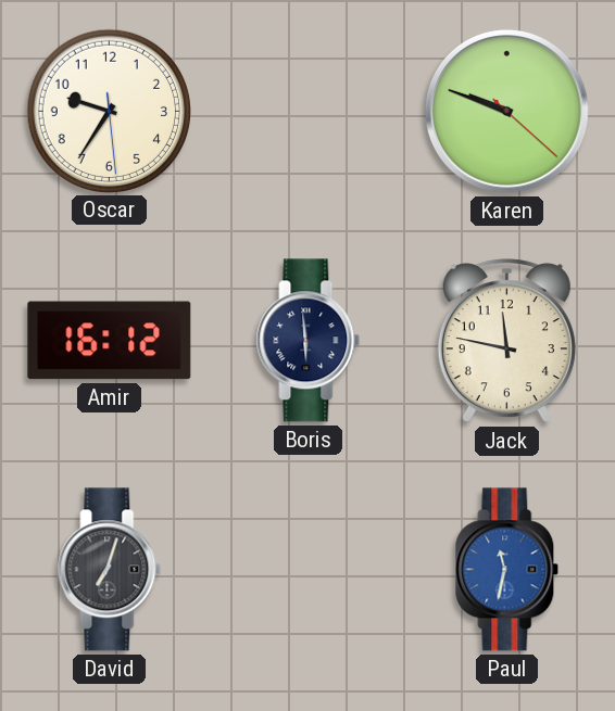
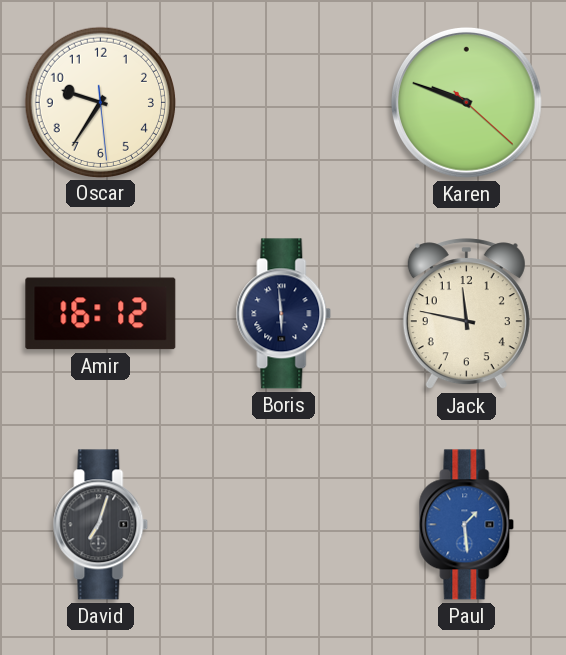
Paul: 11:32 -> 1:29 (467, 525)
